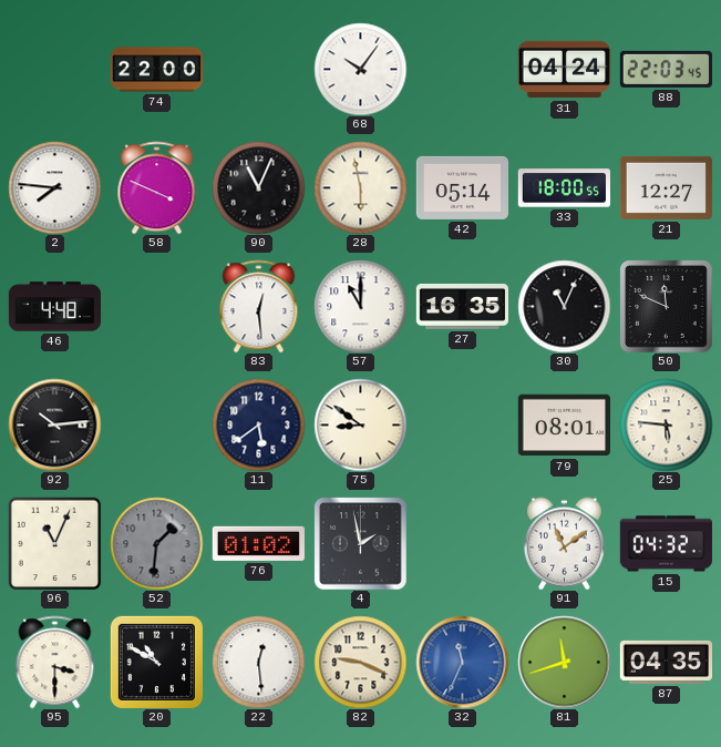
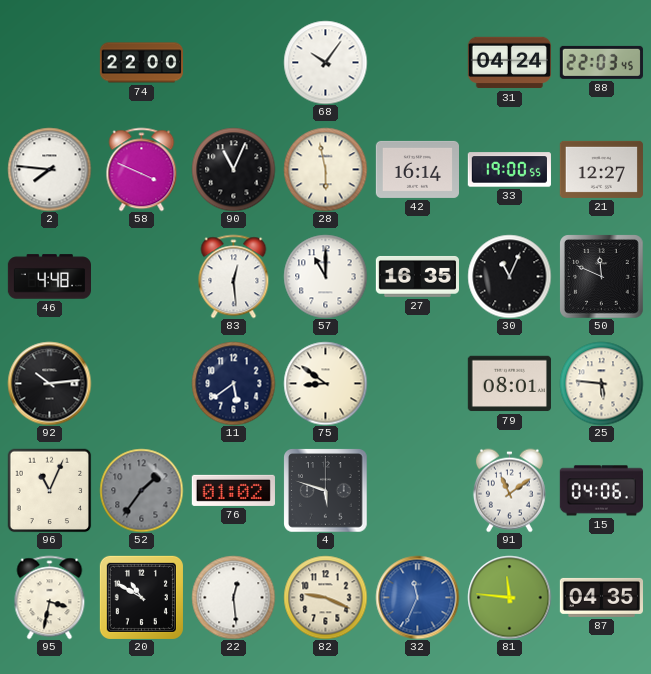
42: 05:14 -> 16:14 (417, 169)
33: 18:00 -> 19:00 (509, 170)
52: 1:31 -> 1:36 (141, 490)
4: 1:58 -> 5:48 (325, 490)
15: 04:32 -> 04:06 (601, 491)
95: 3:30 -> 3:32 (50, 597)
81: 11:42 -> 11:46 (509, 597)
